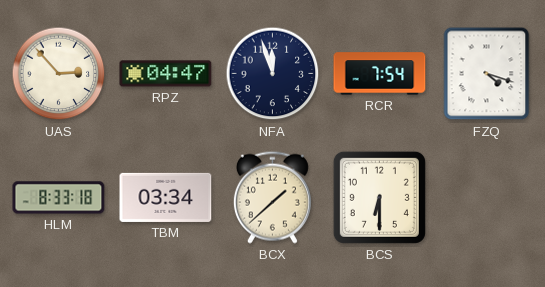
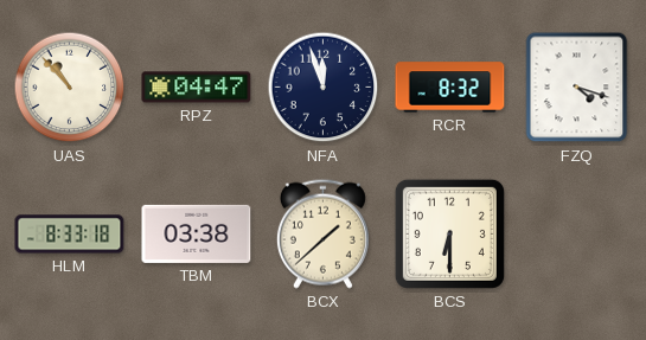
UAS: 2:53 -> 10:53 (70, 88)
RCR: 7:54 -> 8:32 (450, 88)
TBM: 03:34 -> 03:38 (197, 233)
